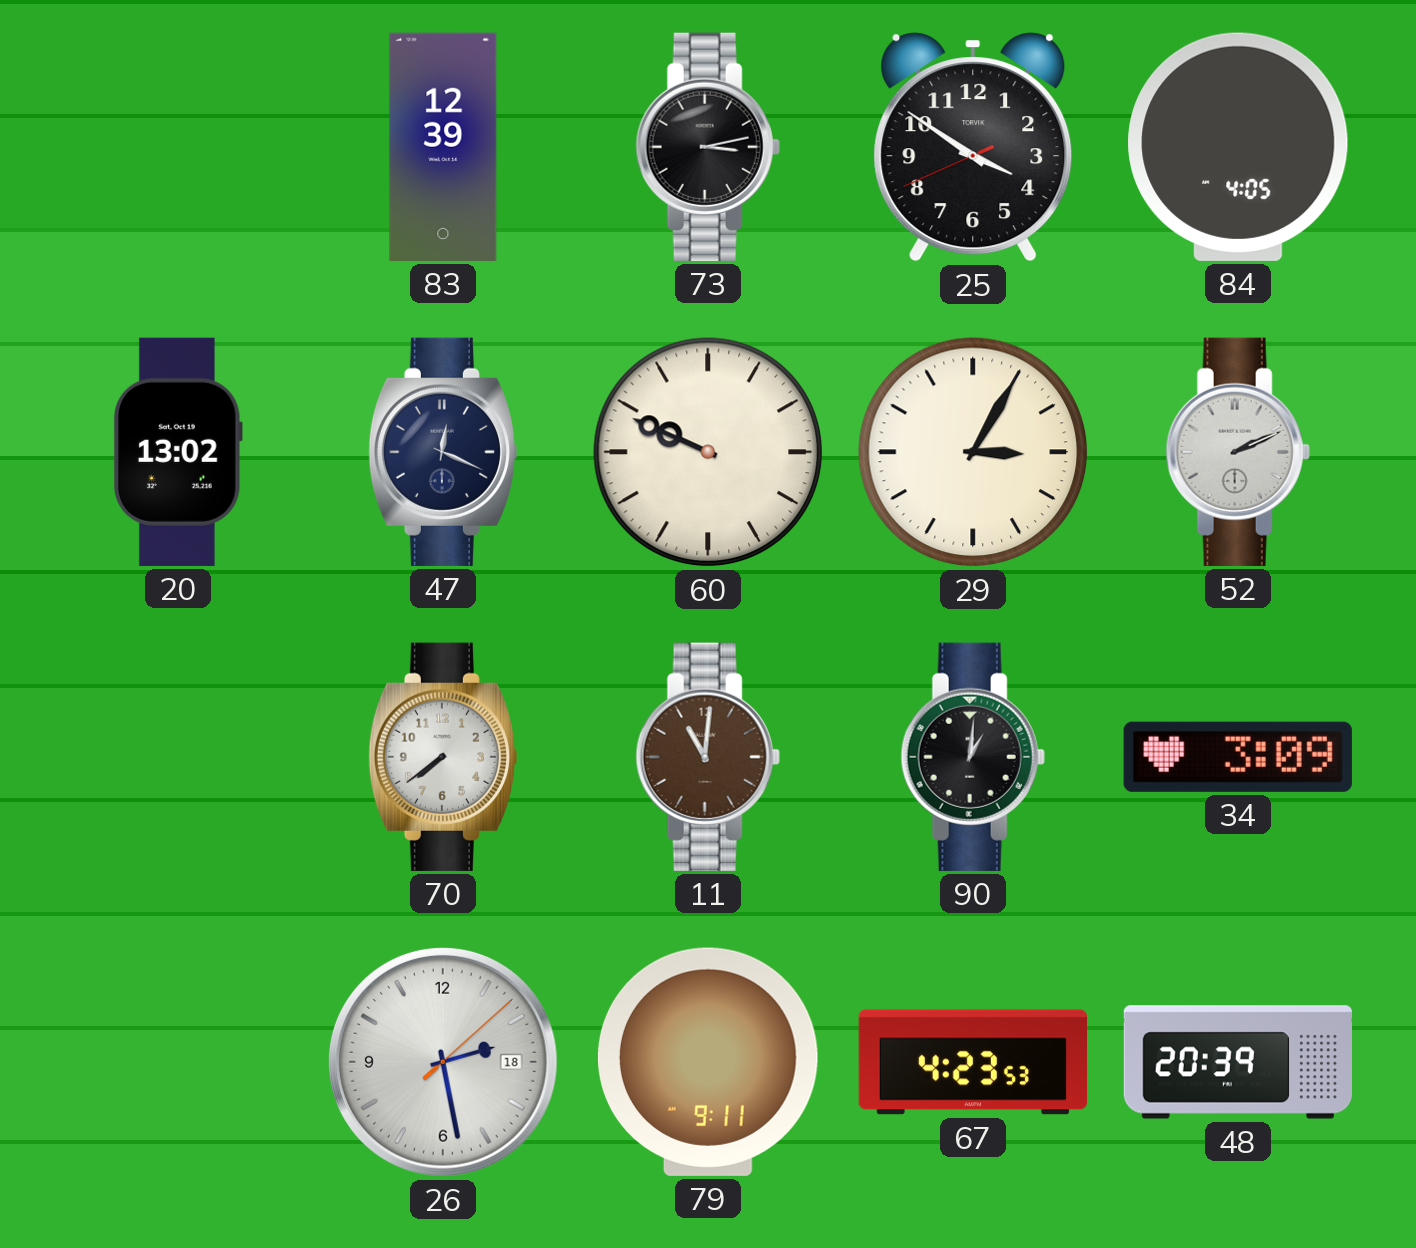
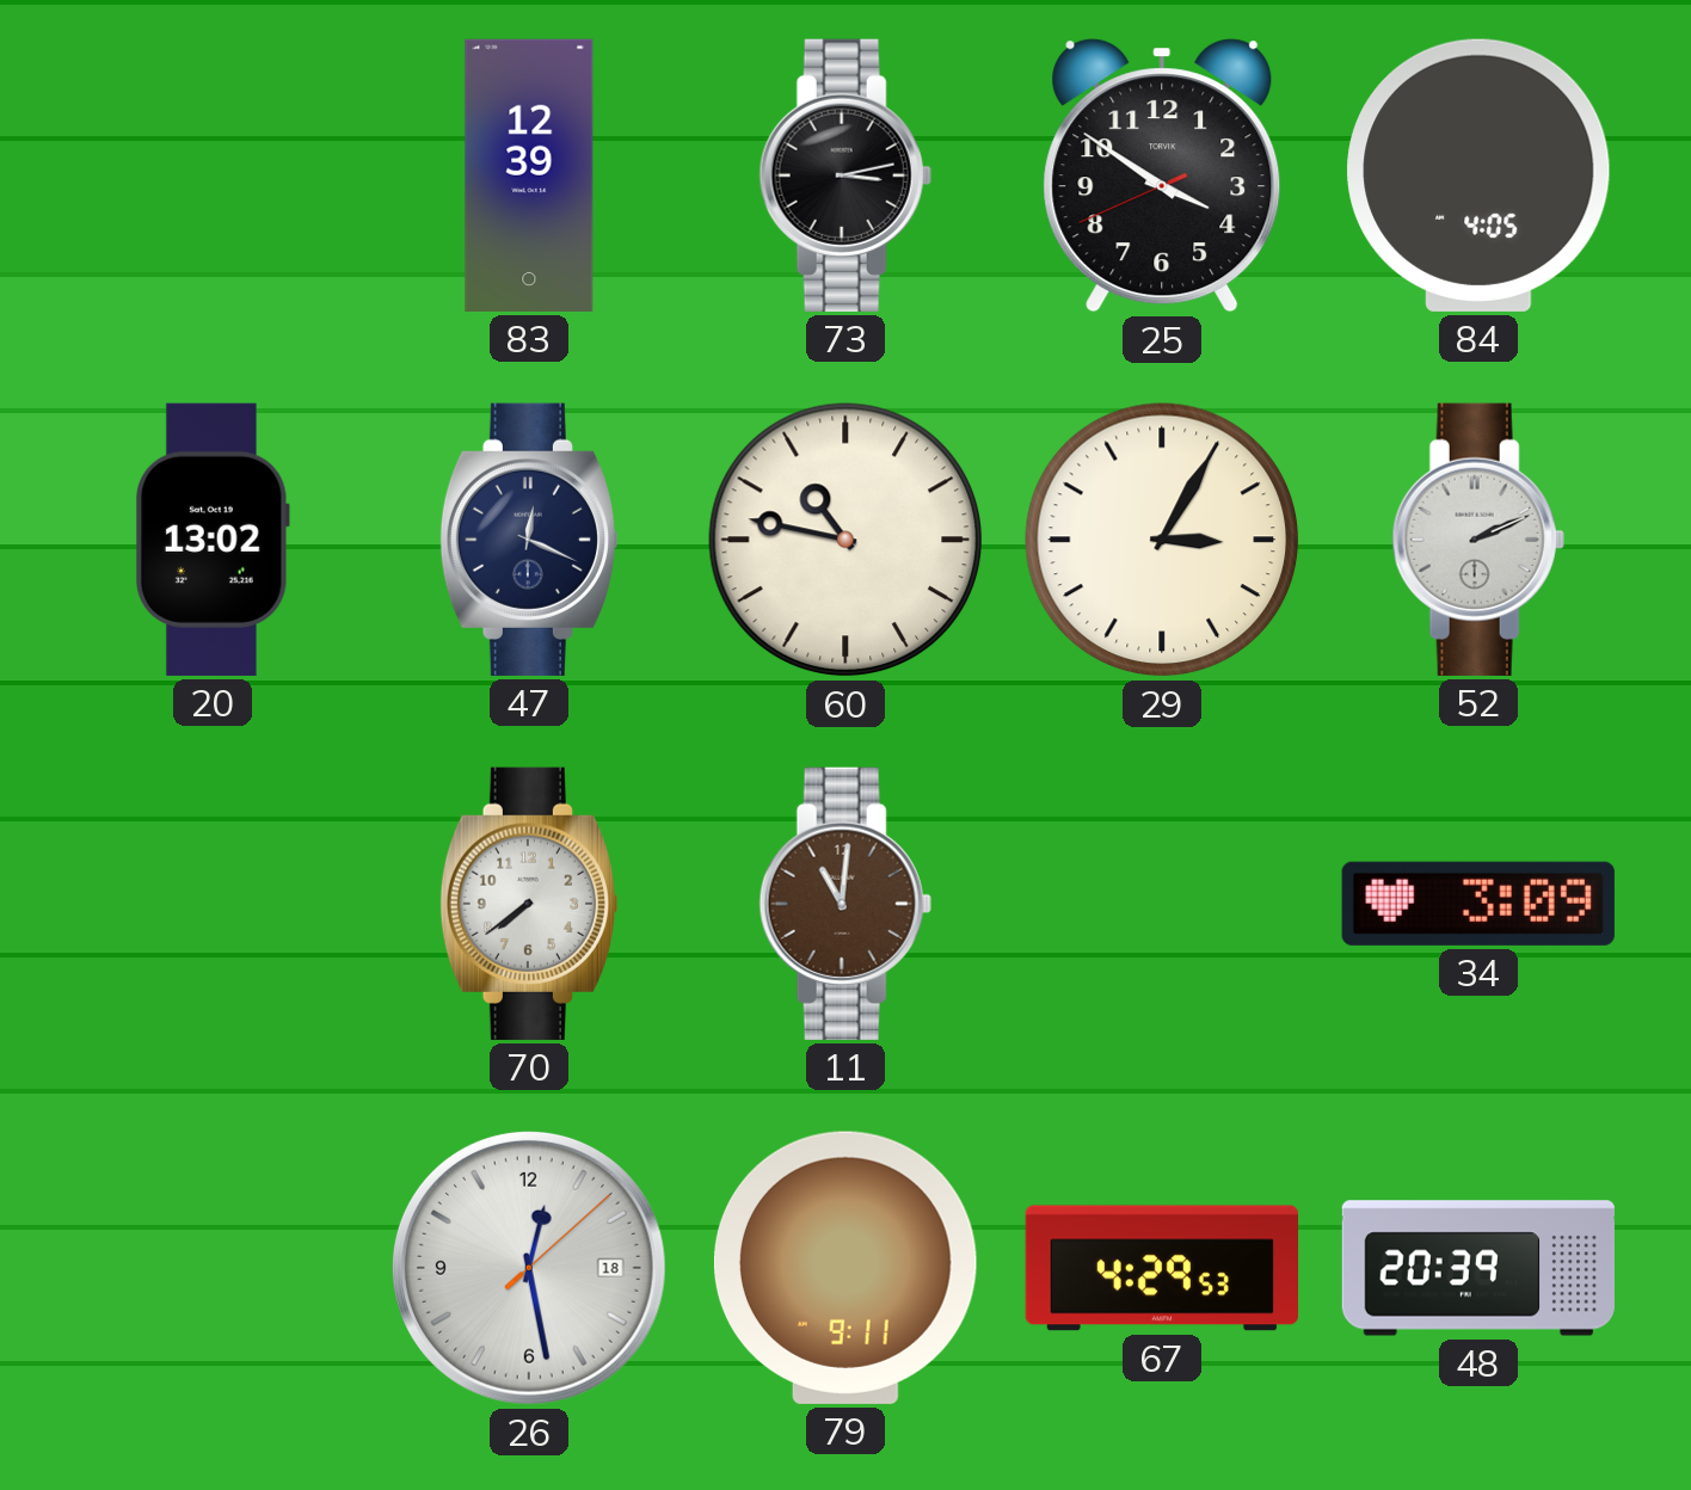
60: 9:49 -> 10:47 (845, 540)
90: 1:01 -> none (973, 757)
26: 2:28 -> 12:28 (529, 1268)
67: 4:23 -> 4:29 (1161, 1268)
